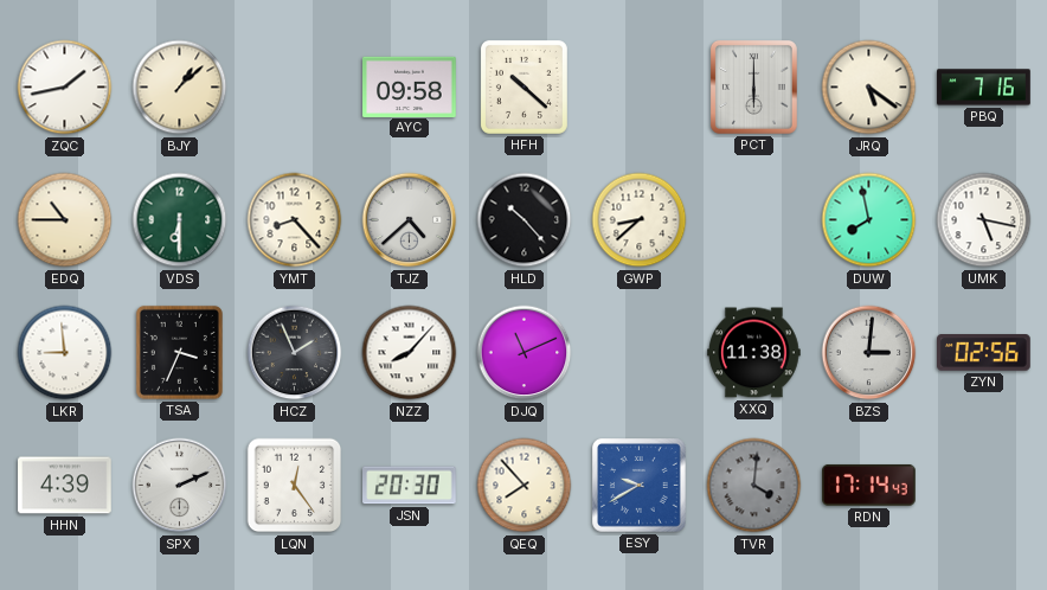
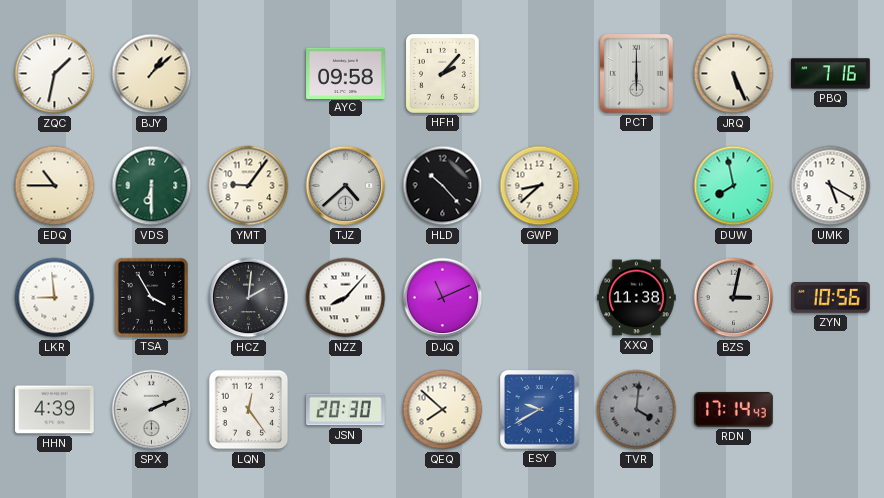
ZQC: 1:43 -> 1:32 (55, 74)
HFH: 10:22 -> 2:07 (442, 73)
JRQ: 5:21 -> 5:26 (734, 74)
YMT: 8:23 -> 9:06 (249, 186)
UMK: 5:17 -> 5:20 (831, 186)
TSA: 3:34 -> 3:55 (151, 297)
HCZ: 1:56 -> 2:01 (249, 298)
BZS: 3:01 -> 3:02 (734, 298)
ZYN: 02:56 -> 10:56 (831, 298)
QEQ: 7:53 -> 7:52 (443, 410)
